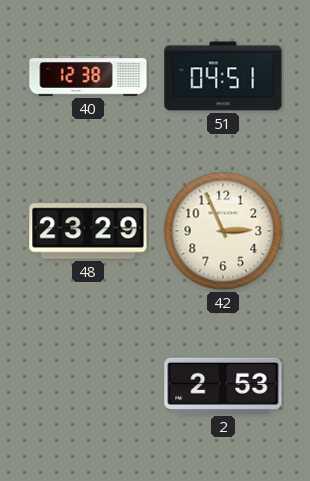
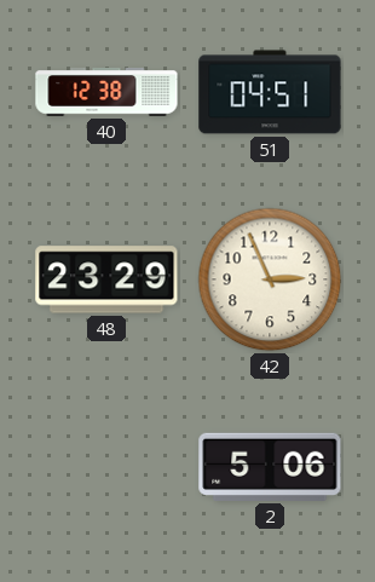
2: 2:53 -> 5:06 (270, 467)
